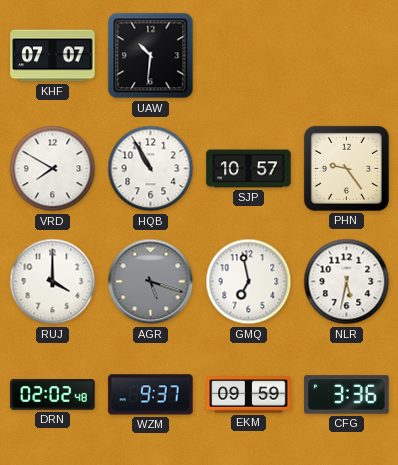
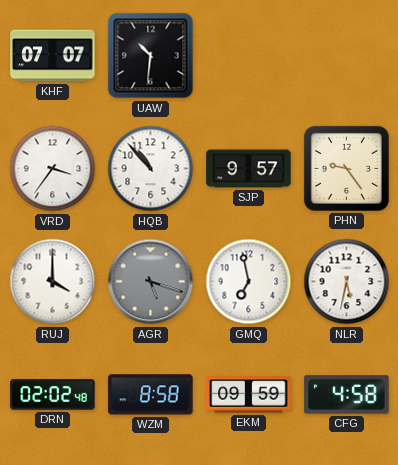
VRD: 7:50 -> 3:36 (53, 169)
HQB: 10:55 -> 10:53 (151, 169)
SJP: 10:57 -> 9:57 (249, 169)
WZM: 9:37 -> 8:58 (151, 395)
CFG: 3:36 -> 4:58 (347, 395)
